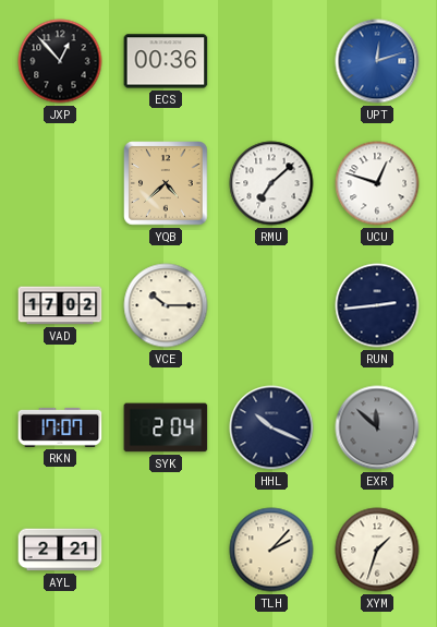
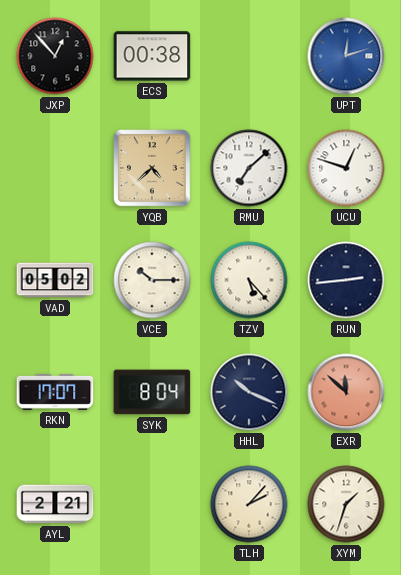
ECS: 00:36 -> 00:38 (152, 56)
VAD: 17:02 -> 05:02 (55, 280)
TZV: none -> 5:23 (249, 280)
SYK: 2:04 -> 8:04 (152, 392)
EXR dial: grey -> salmon (346, 392)
